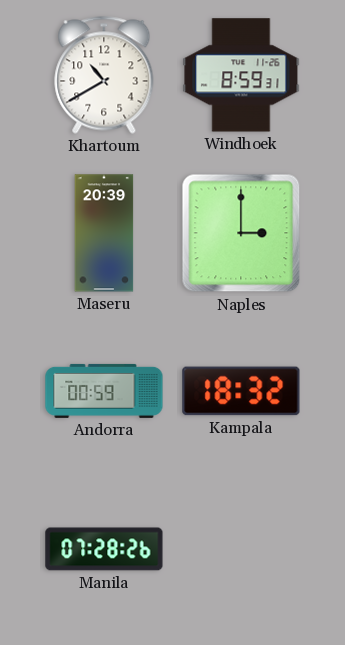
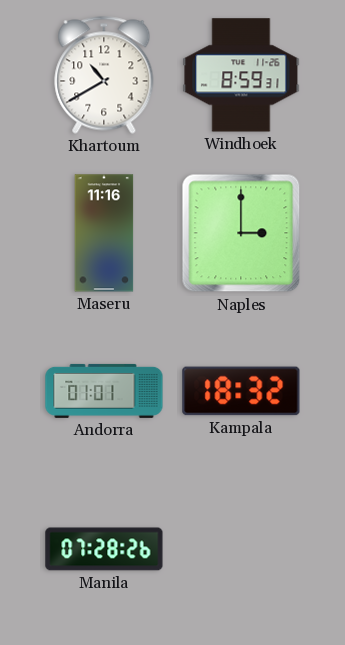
Maseru: 20:39 -> 11:16 (104, 233)
Andorra: 00:59 -> 01:01 (104, 391)
